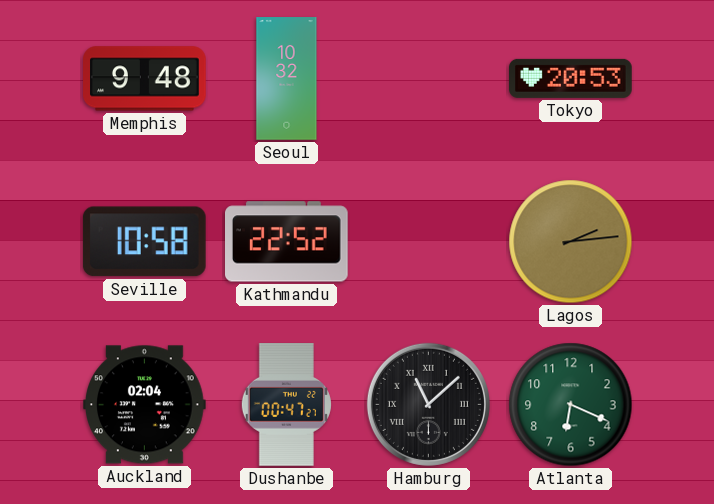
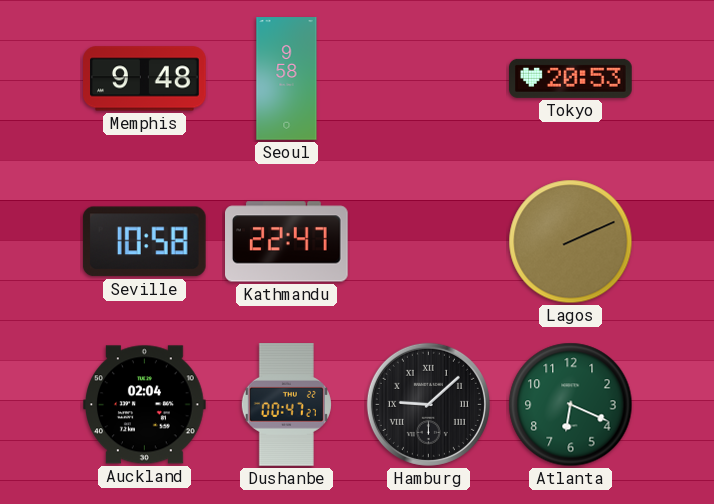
Seoul: 10:32 -> 9:58 (287, 79)
Kathmandu: 22:52 -> 22:47 (287, 242)
Lagos: 2:14 -> 2:11 (571, 242)
Hamburg: 11:08 -> 9:08 (428, 404)
